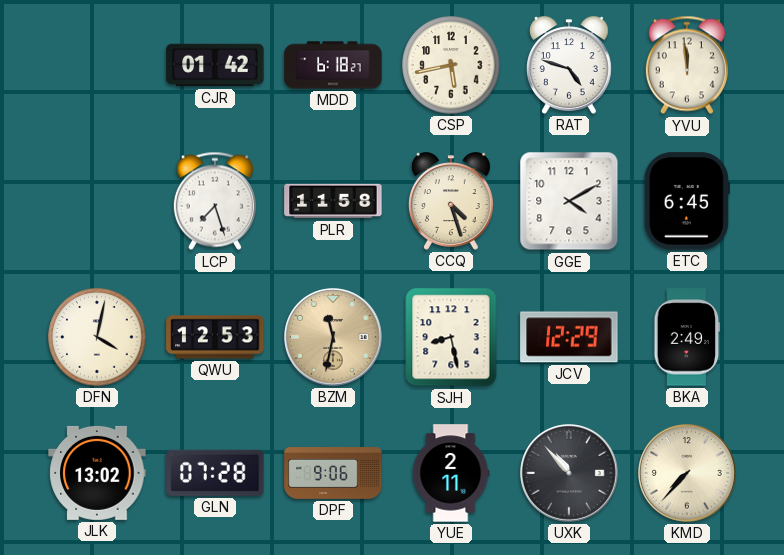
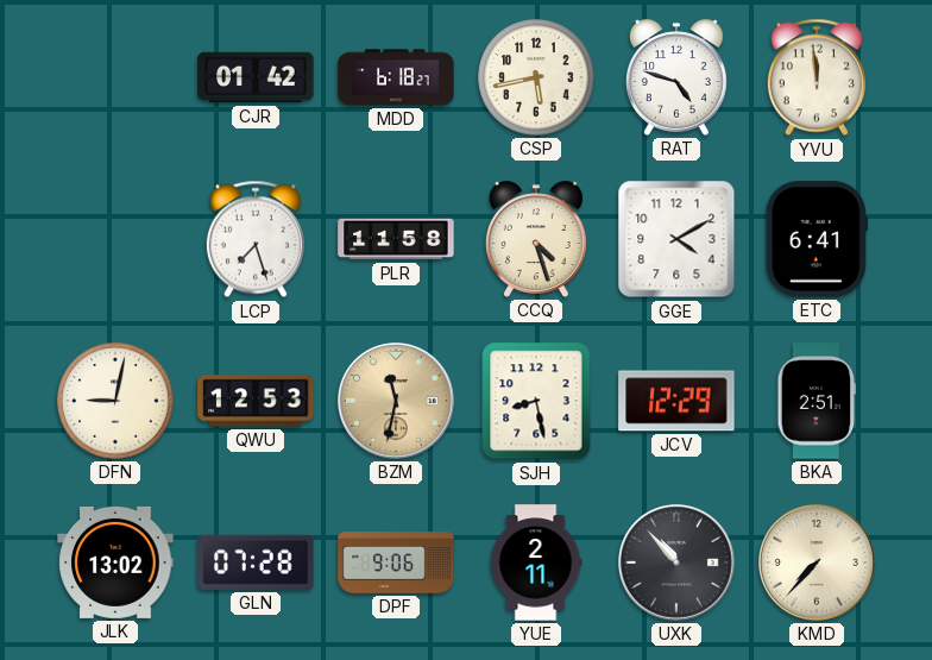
ETC: 6:45 -> 6:41 (817, 239)
DFN: 4:02 -> 9:02 (115, 401)
BKA: 2:49 -> 2:51 (817, 401)
